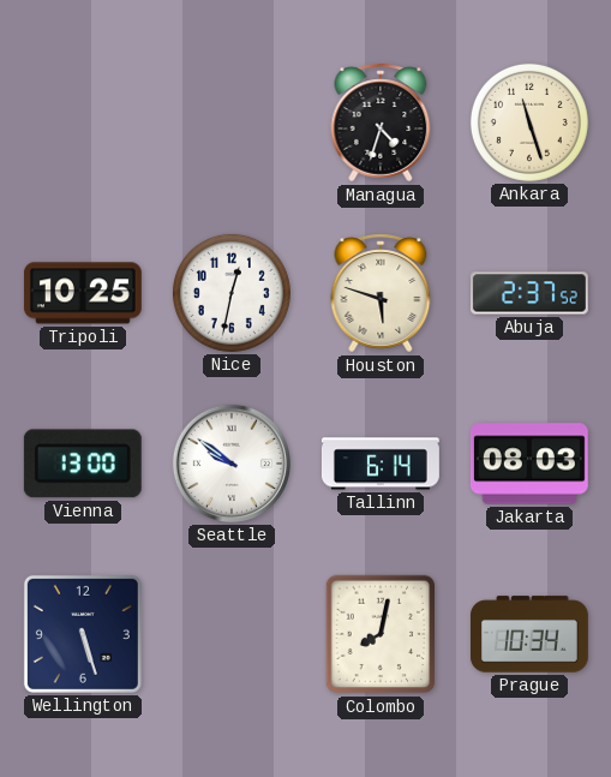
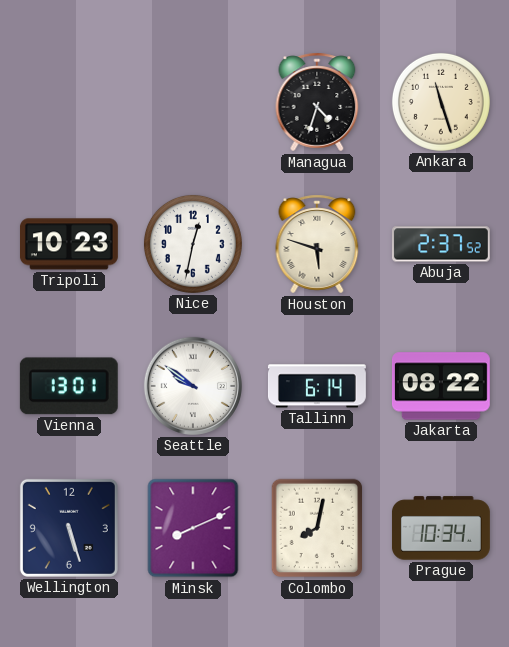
Tripoli: 10:25 -> 10:23 (69, 244)
Vienna: 13:00 -> 13:01 (69, 386)
Jakarta: 08:03 -> 08:22 (441, 386)
Minsk: none -> 8:11 (193, 528)
